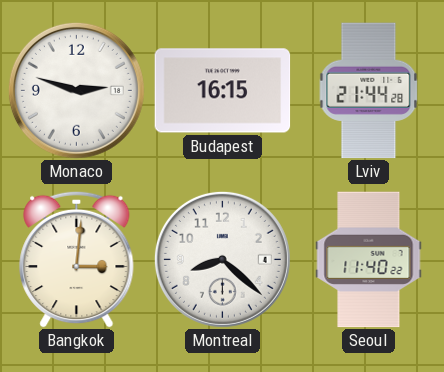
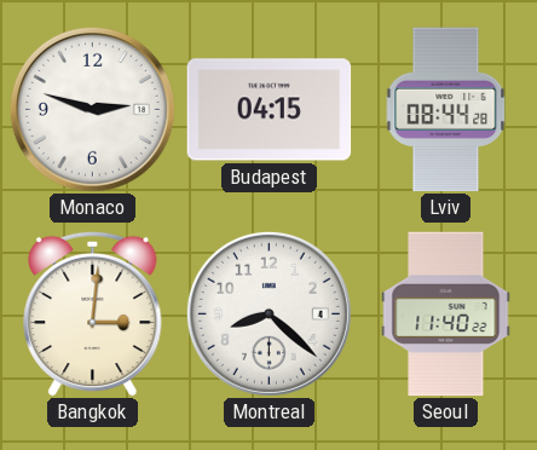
Budapest: 16:15 -> 04:15 (270, 110)
Lviv: 21:44 -> 08:44 (446, 110)
